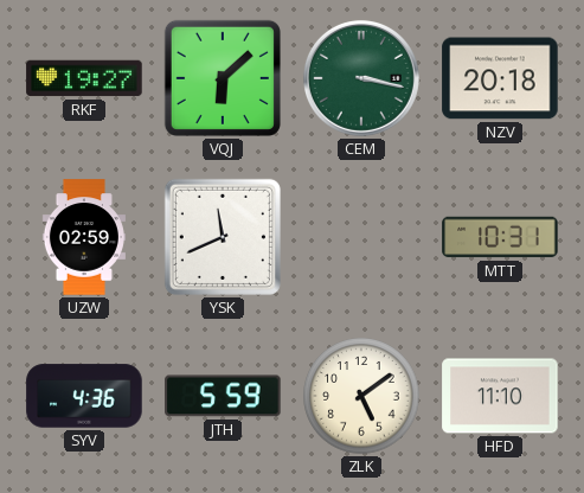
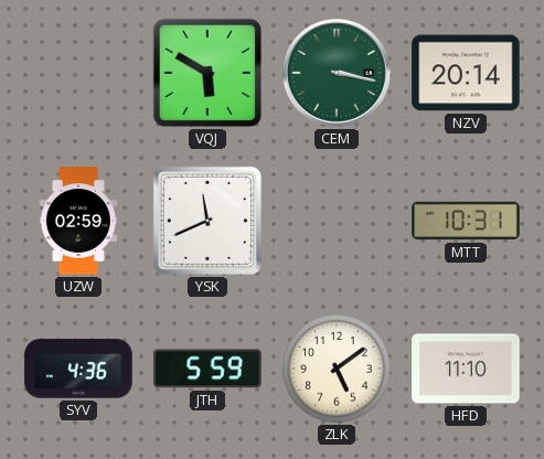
RKF: 19:27 -> none (84, 78)
VQJ: 6:08 -> 5:50 (207, 73)
NZV: 20:18 -> 20:14 (466, 73)
